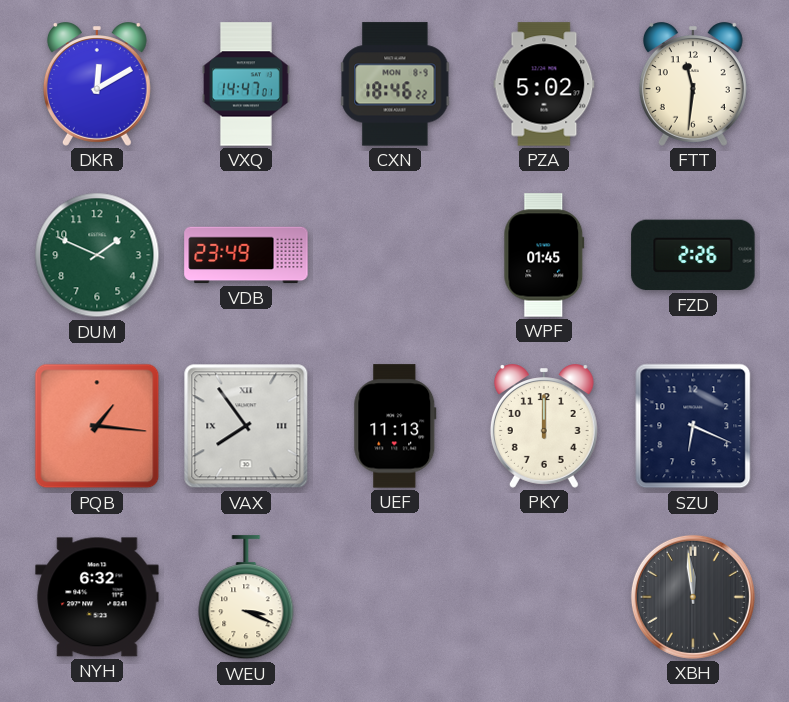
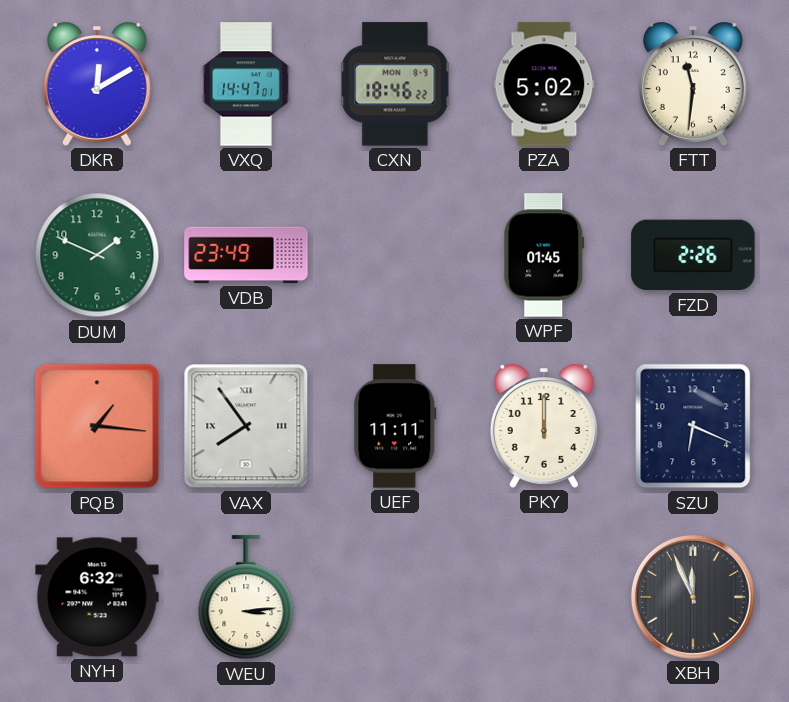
UEF: 11:13 -> 11:11 (395, 426)
WEU: 3:19 -> 3:14 (246, 598)
XBH: 11:59 -> 11:56 (693, 597)
